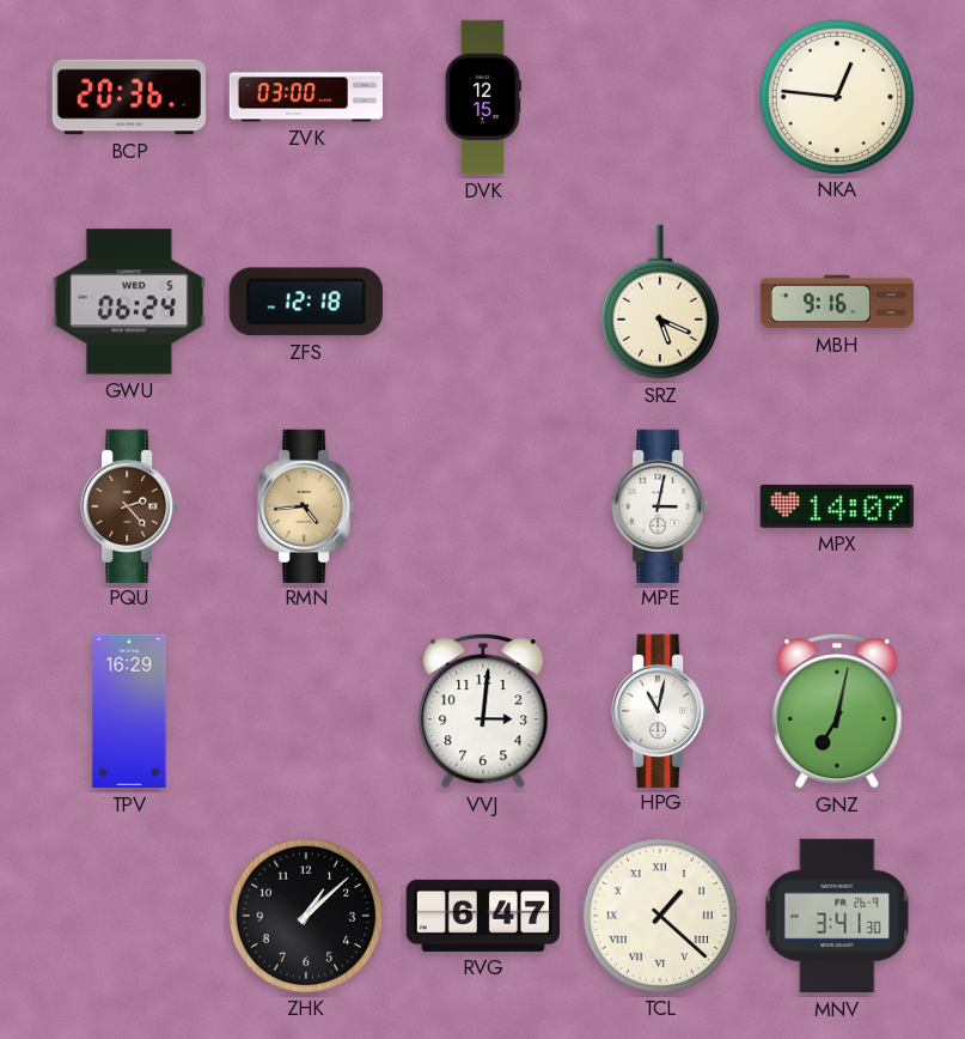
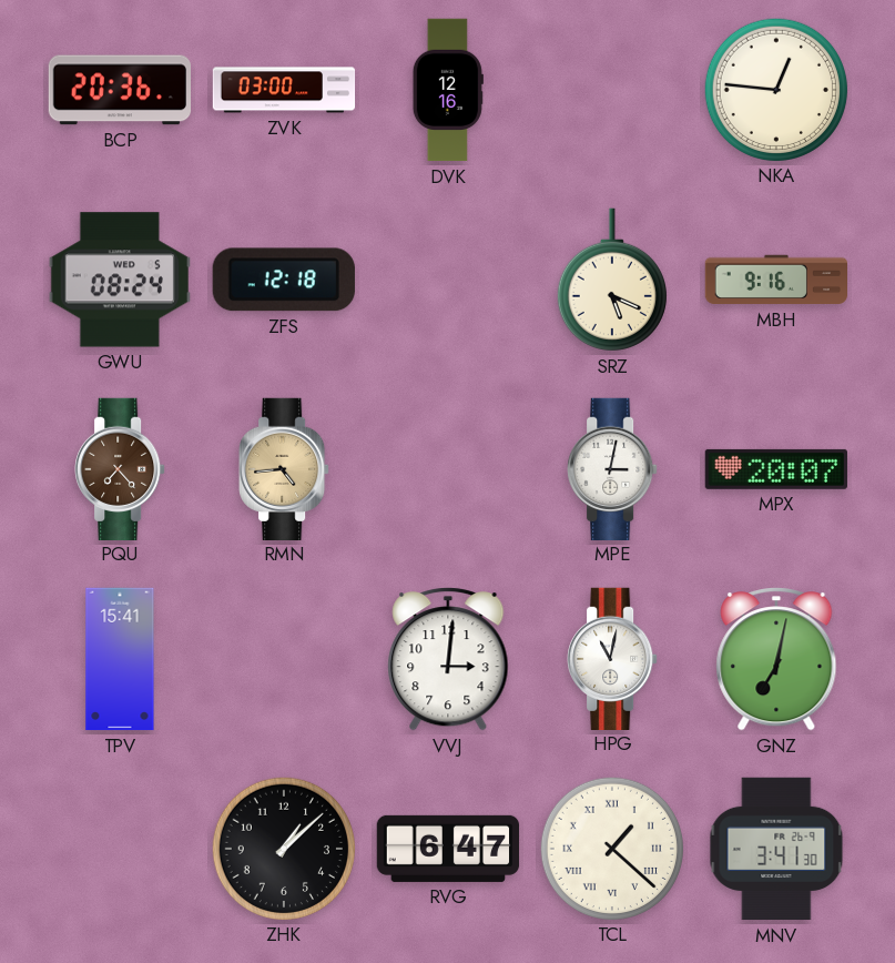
DVK: 12:15 -> 12:16 (448, 90)
GWU: 06:24 -> 08:24 (120, 280)
PQU: 2:23 -> 7:23 (120, 468)
MPX: 14:07 -> 20:07 (776, 469)
TPV: 16:29 -> 15:41 (120, 659)
